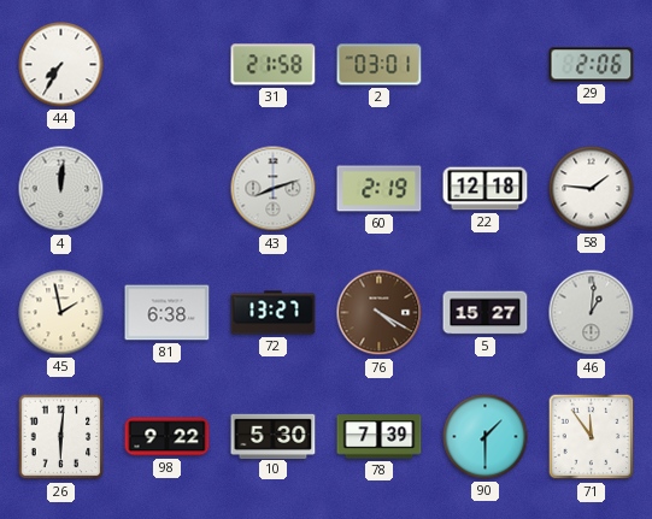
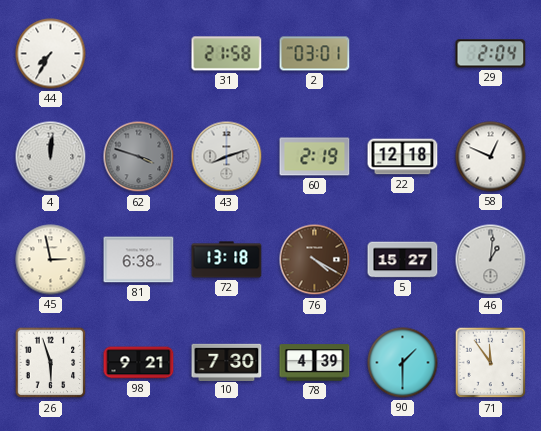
29: 2:06 -> 2:04 (491, 54)
62: none -> 3:48 (139, 157)
58: 1:46 -> 12:49 (491, 157)
45: 1:58 -> 2:58 (51, 260)
72: 13:27 -> 13:18 (227, 260)
26: 6:01 -> 5:57 (51, 363)
98: 9:22 -> 9:21 (139, 363)
10: 5:30 -> 7:30 (227, 362)
78: 7:39 -> 4:39 (315, 363)
